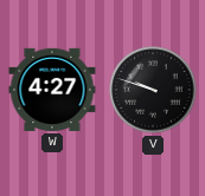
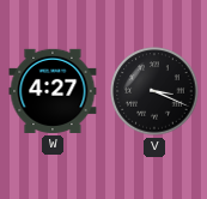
V: 9:48 -> 3:19 (154, 91)
